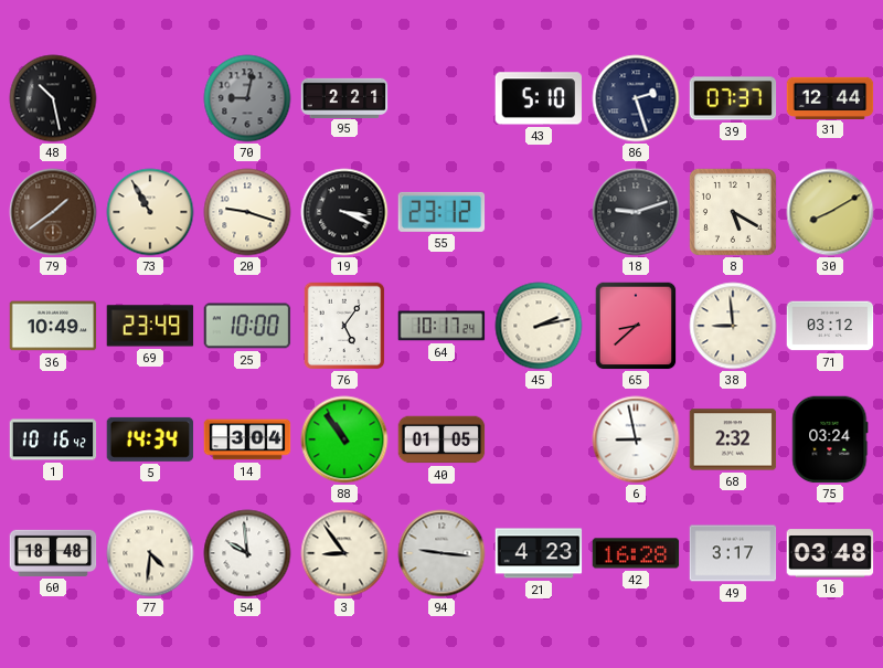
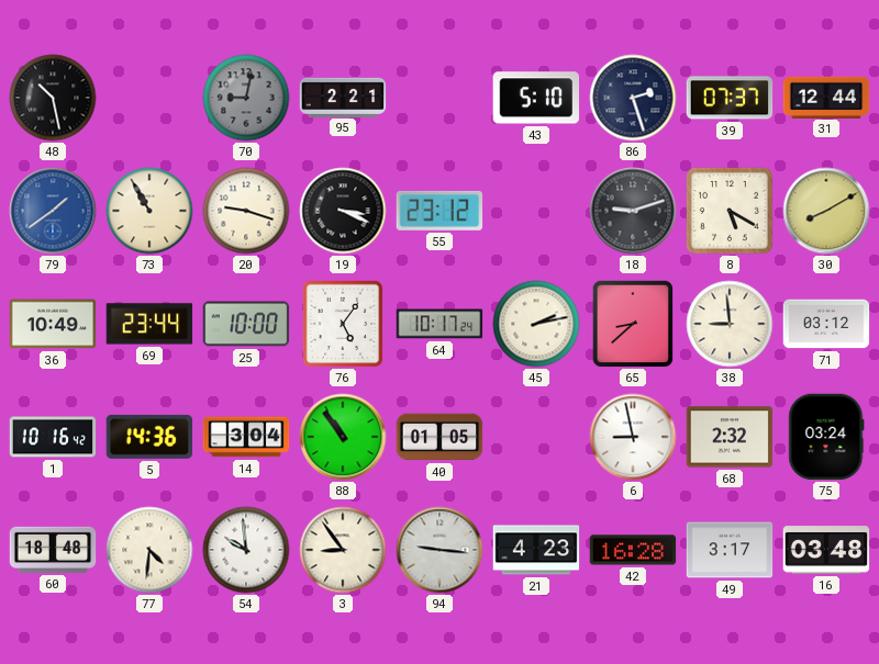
79 dial: brown -> blue (53, 211)
69: 23:49 -> 23:44 (149, 324)
5: 14:34 -> 14:36 (149, 437)
